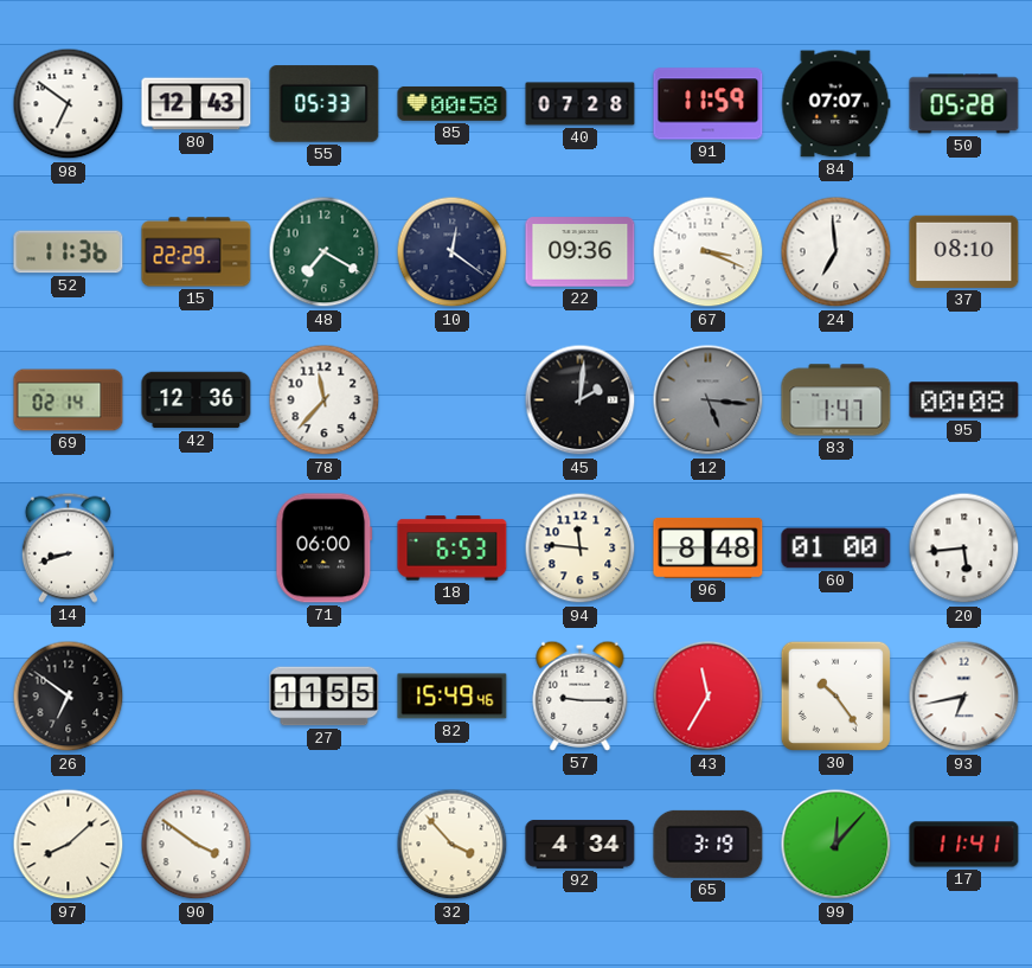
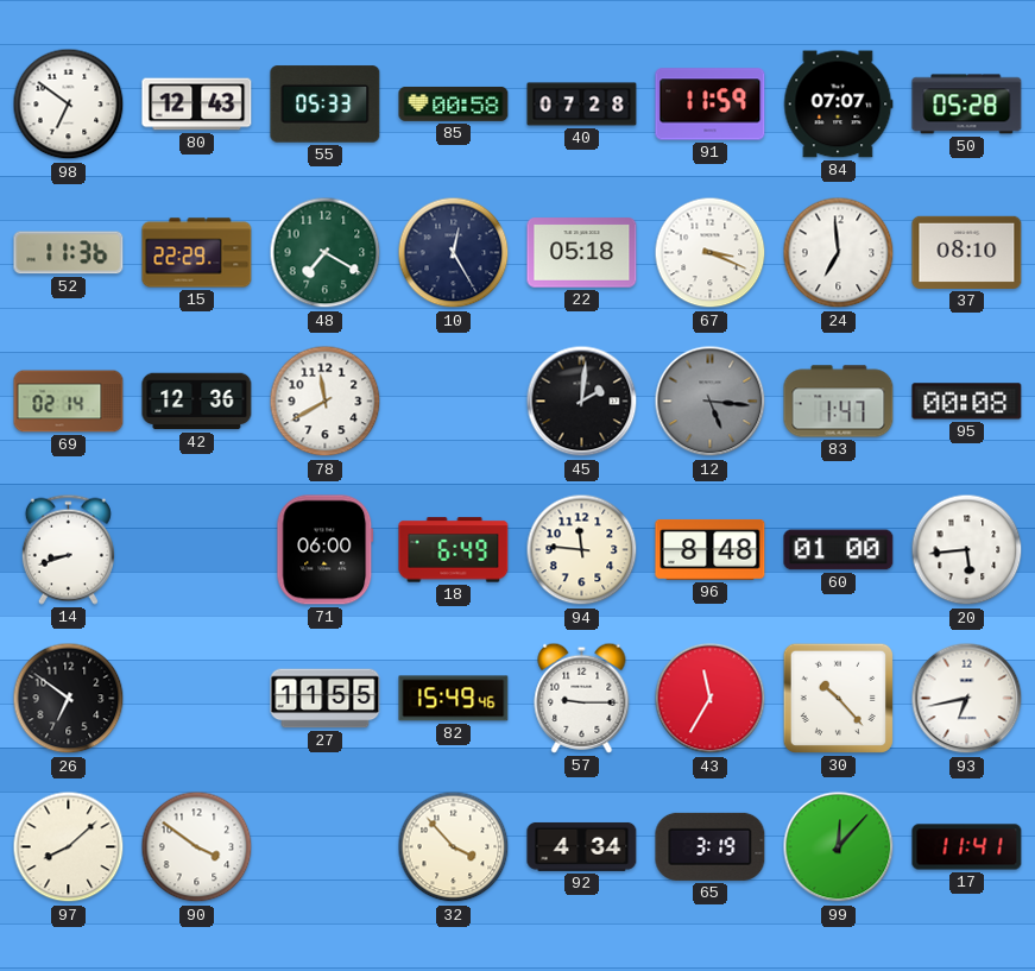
10: 12:21 -> 12:25 (454, 253)
22: 09:36 -> 05:18 (582, 253)
78: 11:37 -> 11:40 (326, 402)
18: 6:53 -> 6:49 (454, 550)
30: 10:24 -> 10:23 (838, 698)
